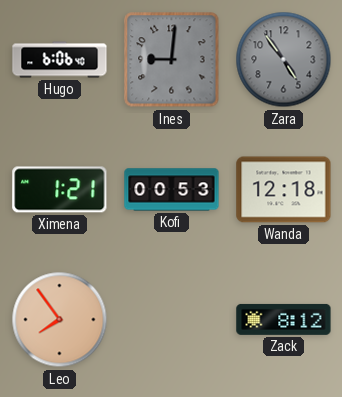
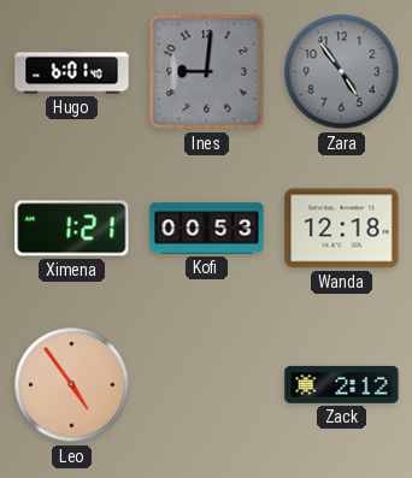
Hugo: 6:06 -> 6:01 (72, 72)
Leo: 7:54 -> 4:54 (72, 385)
Zack: 8:12 -> 2:12 (342, 384)
